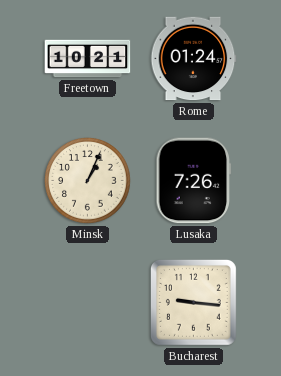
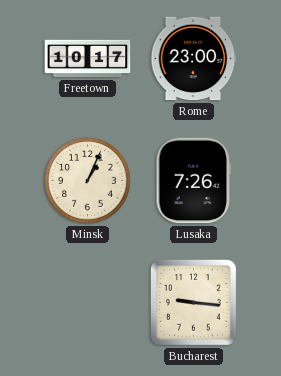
Freetown: 10:21 -> 10:17 (88, 59)
Rome: 01:24 -> 23:00 (193, 59)
